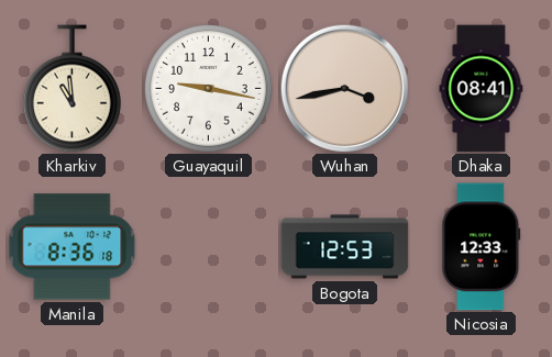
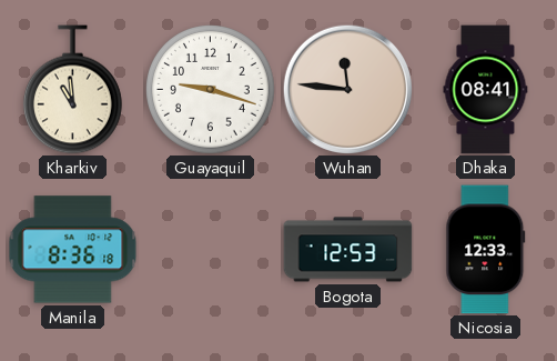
Guayaquil: 9:17 -> 9:18 (211, 90)
Wuhan: 3:43 -> 11:46 (347, 89)
